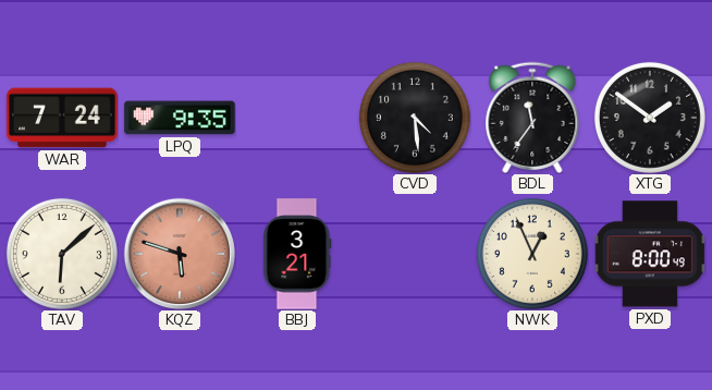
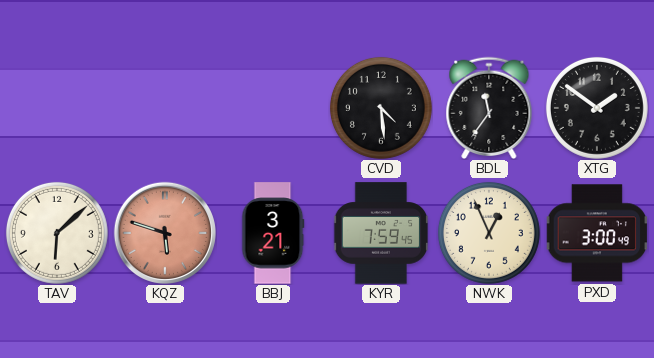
WAR: 7:24 -> none (62, 118)
LPQ: 9:35 -> none (180, 118)
KYR: none -> 7:59 (381, 233)
PXD: 8:00 -> 3:00 (597, 233)
